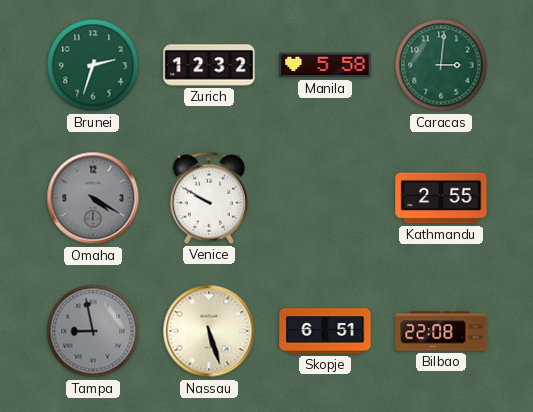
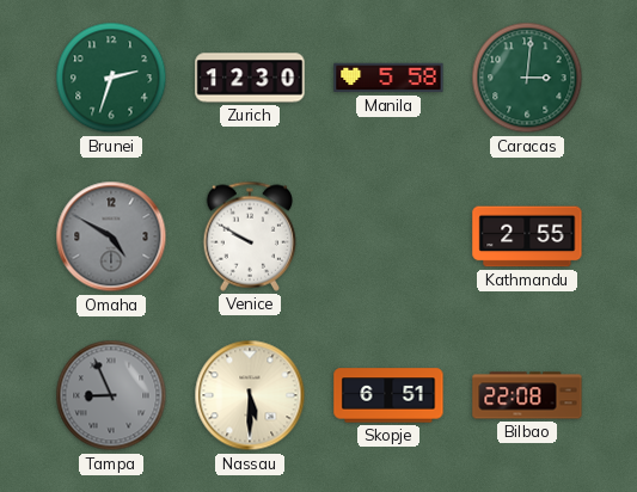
Zurich: 12:32 -> 12:30 (250, 78)
Omaha: 4:20 -> 4:50 (111, 236)
Tampa: 8:58 -> 8:56 (111, 395)
Nassau: 5:27 -> 5:30 (250, 395)
